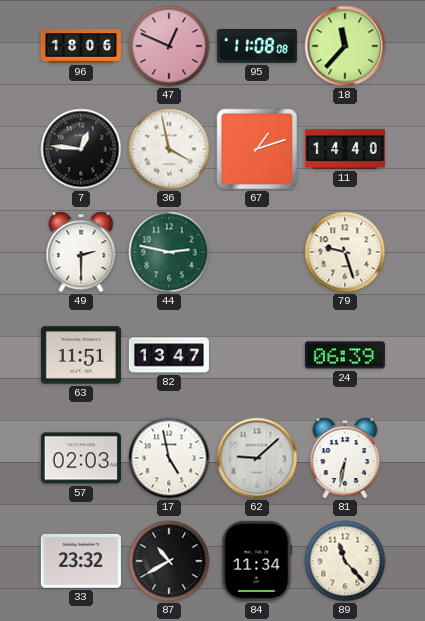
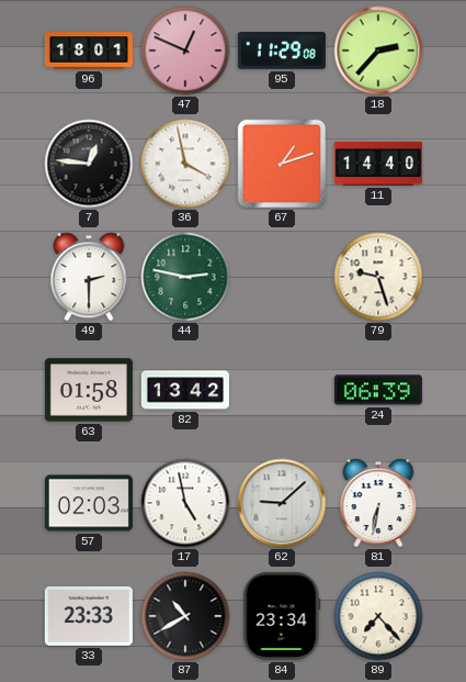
96: 18:06 -> 18:01 (89, 51)
95: 11:08 -> 11:29 (282, 52)
18: 11:37 -> 2:37 (378, 51)
63: 11:51 -> 01:58 (89, 390)
82: 13:47 -> 13:42 (185, 390)
33: 23:32 -> 23:33 (89, 616)
84: 11:34 -> 23:34 (282, 616)
89: 11:23 -> 7:23 (378, 616)
